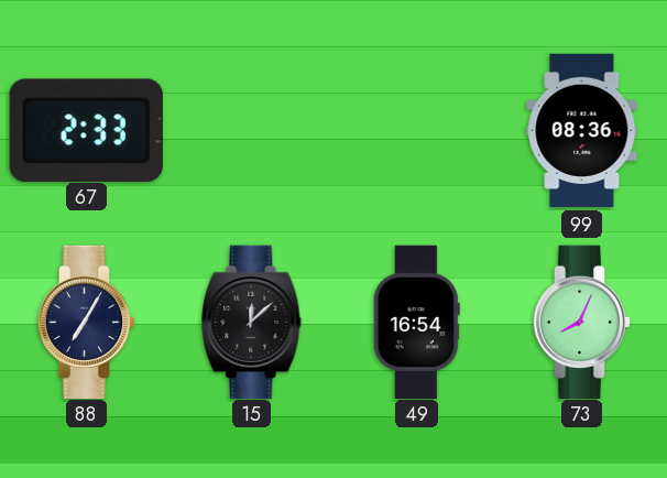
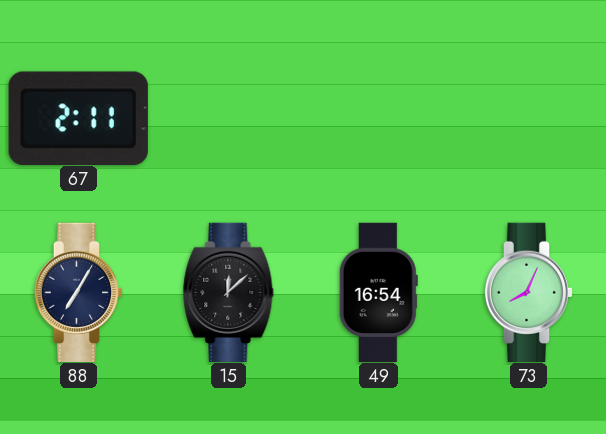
67: 2:33 -> 2:11 (78, 118)
99: 08:36 -> none (582, 131)
